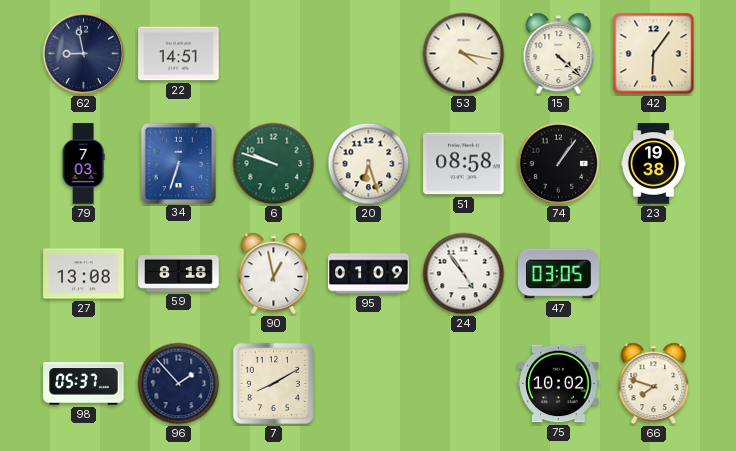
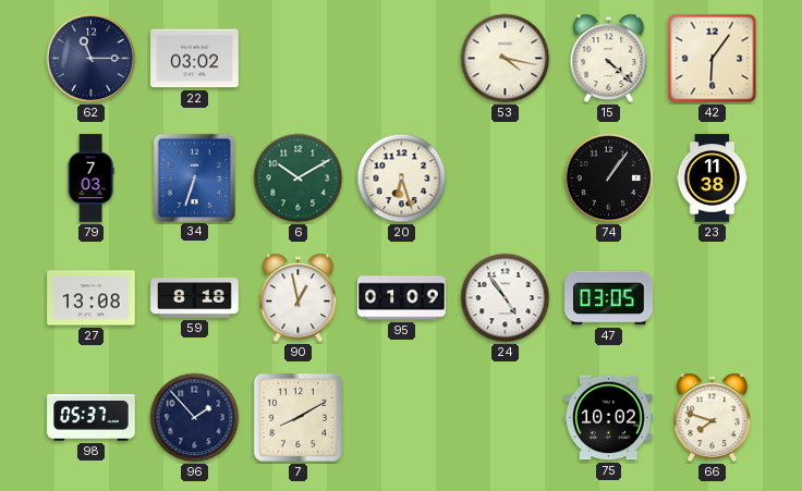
62: 8:58 -> 11:15 (92, 59)
22: 14:51 -> 03:02 (195, 59)
6: 9:48 -> 10:10 (299, 179)
51: 08:58 -> none (464, 164)
23: 19:38 -> 11:38 (712, 179)
